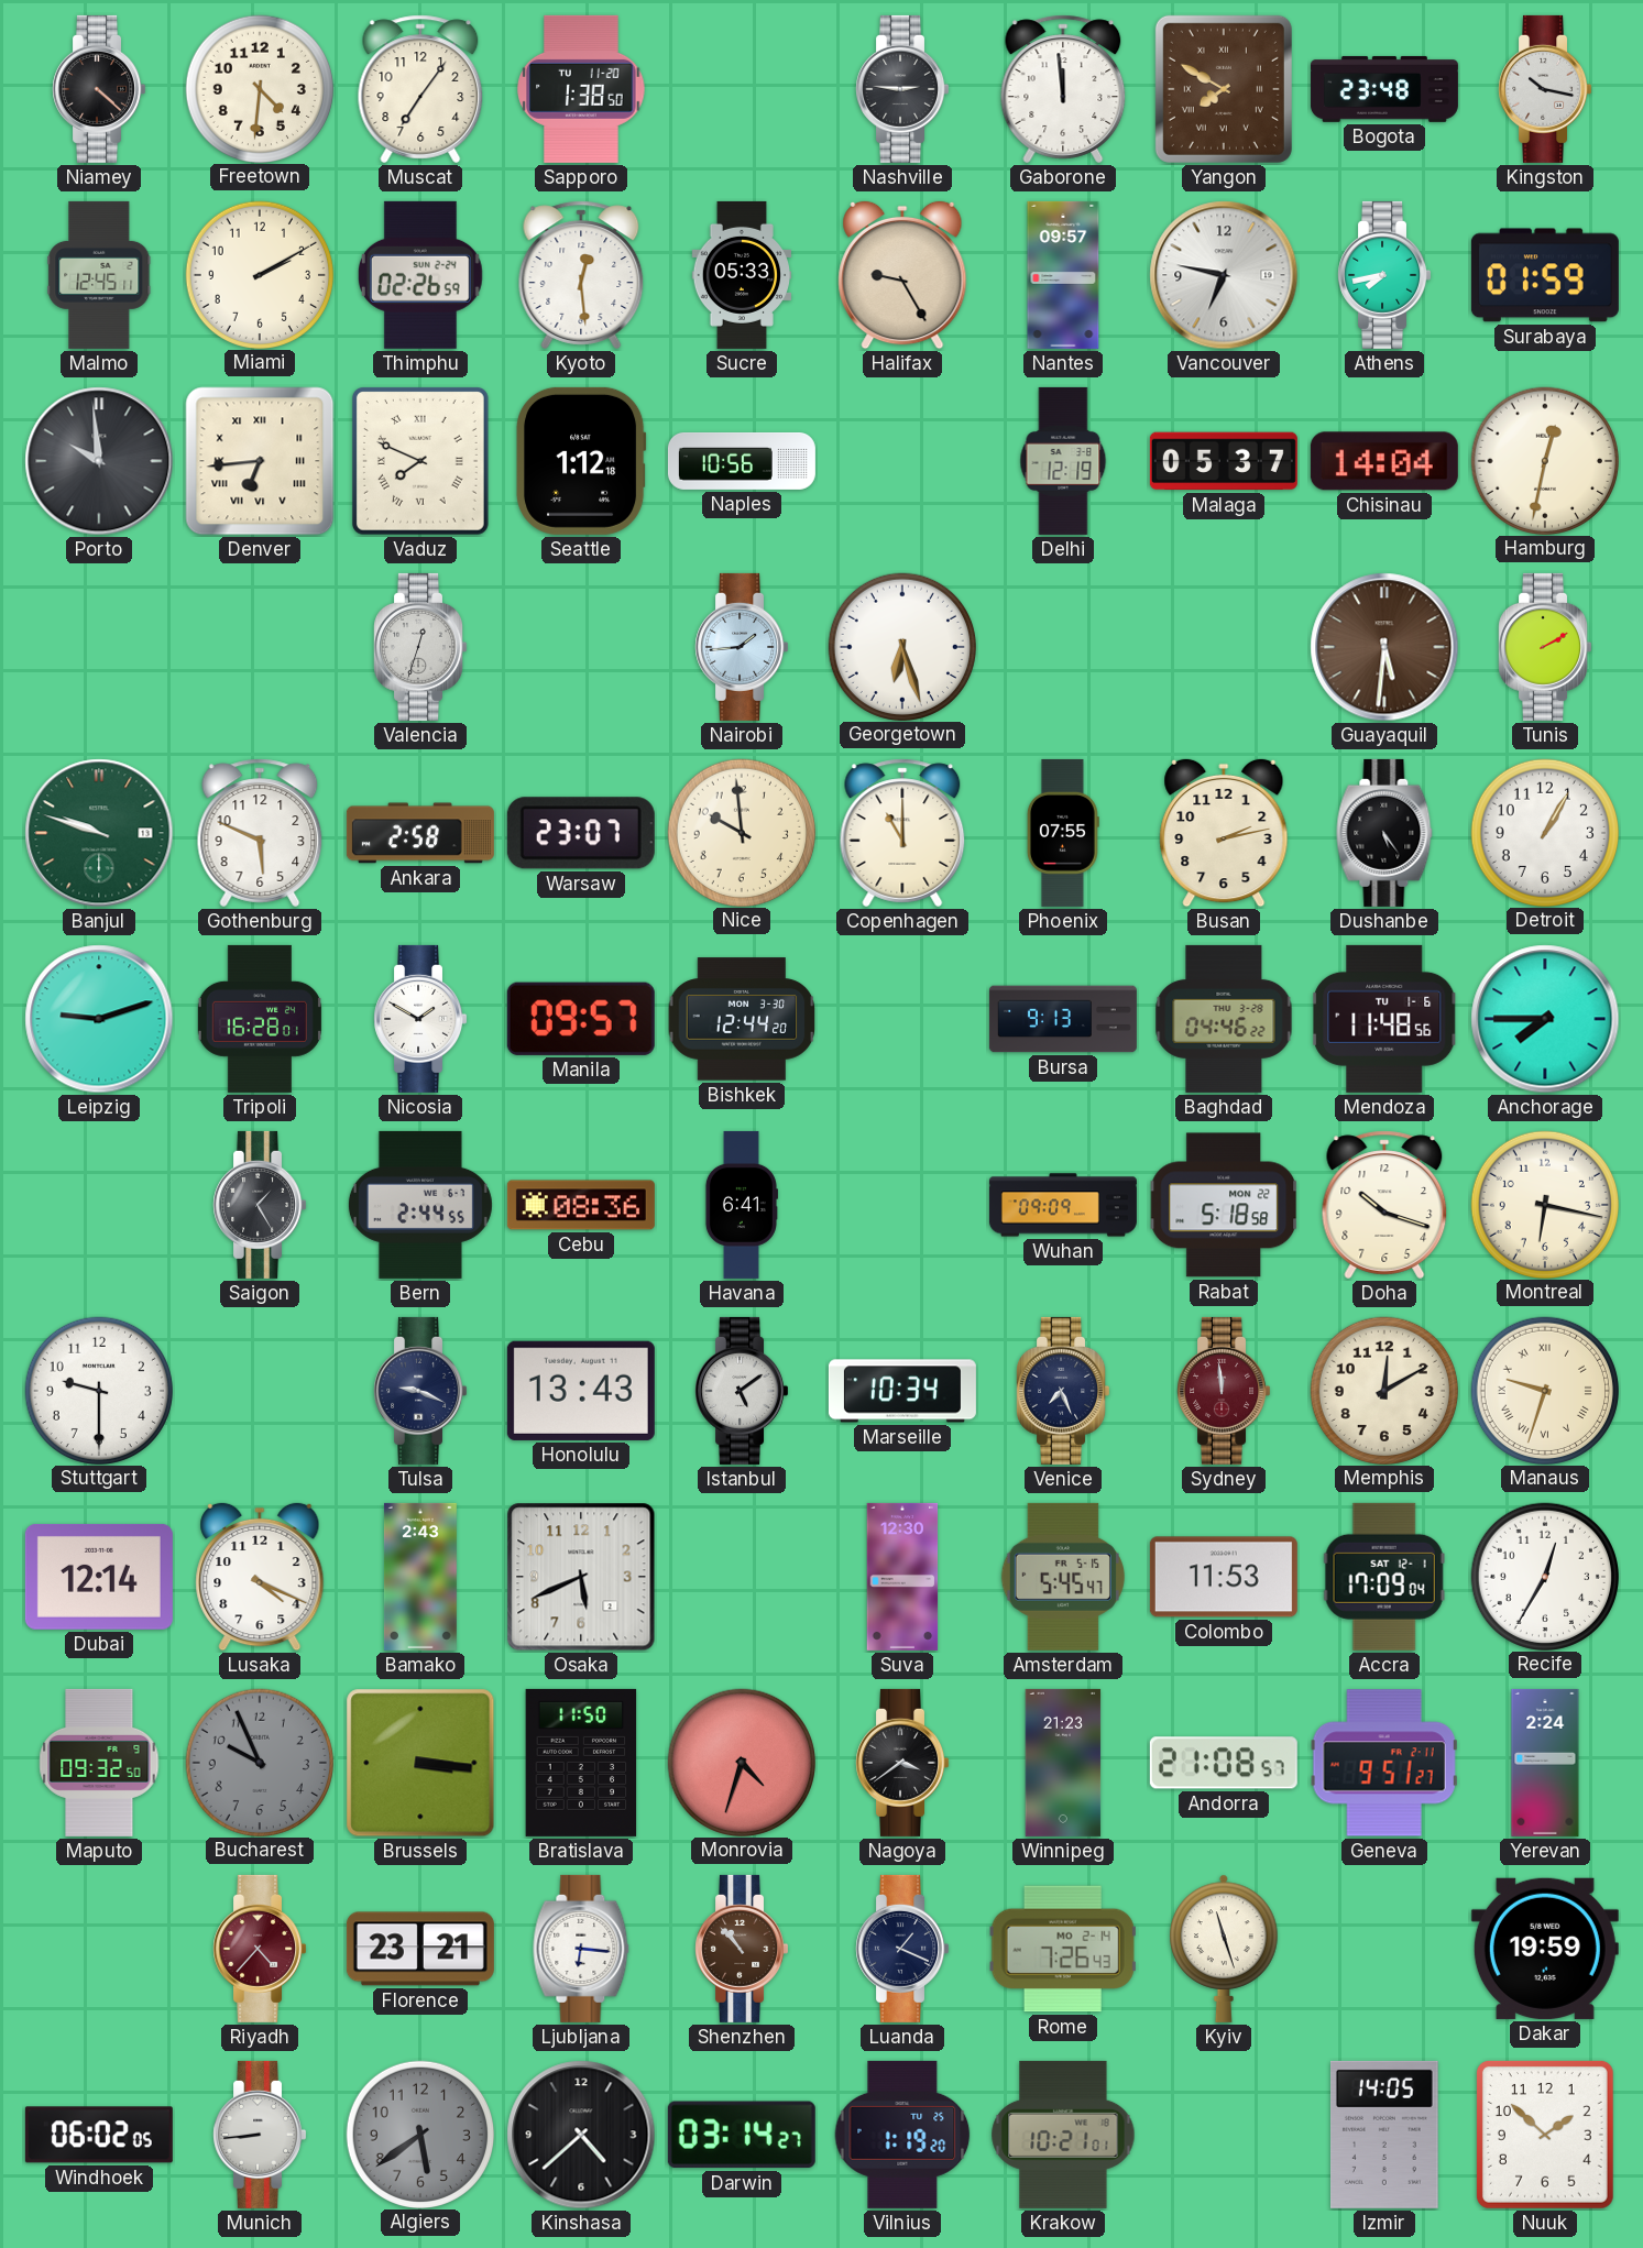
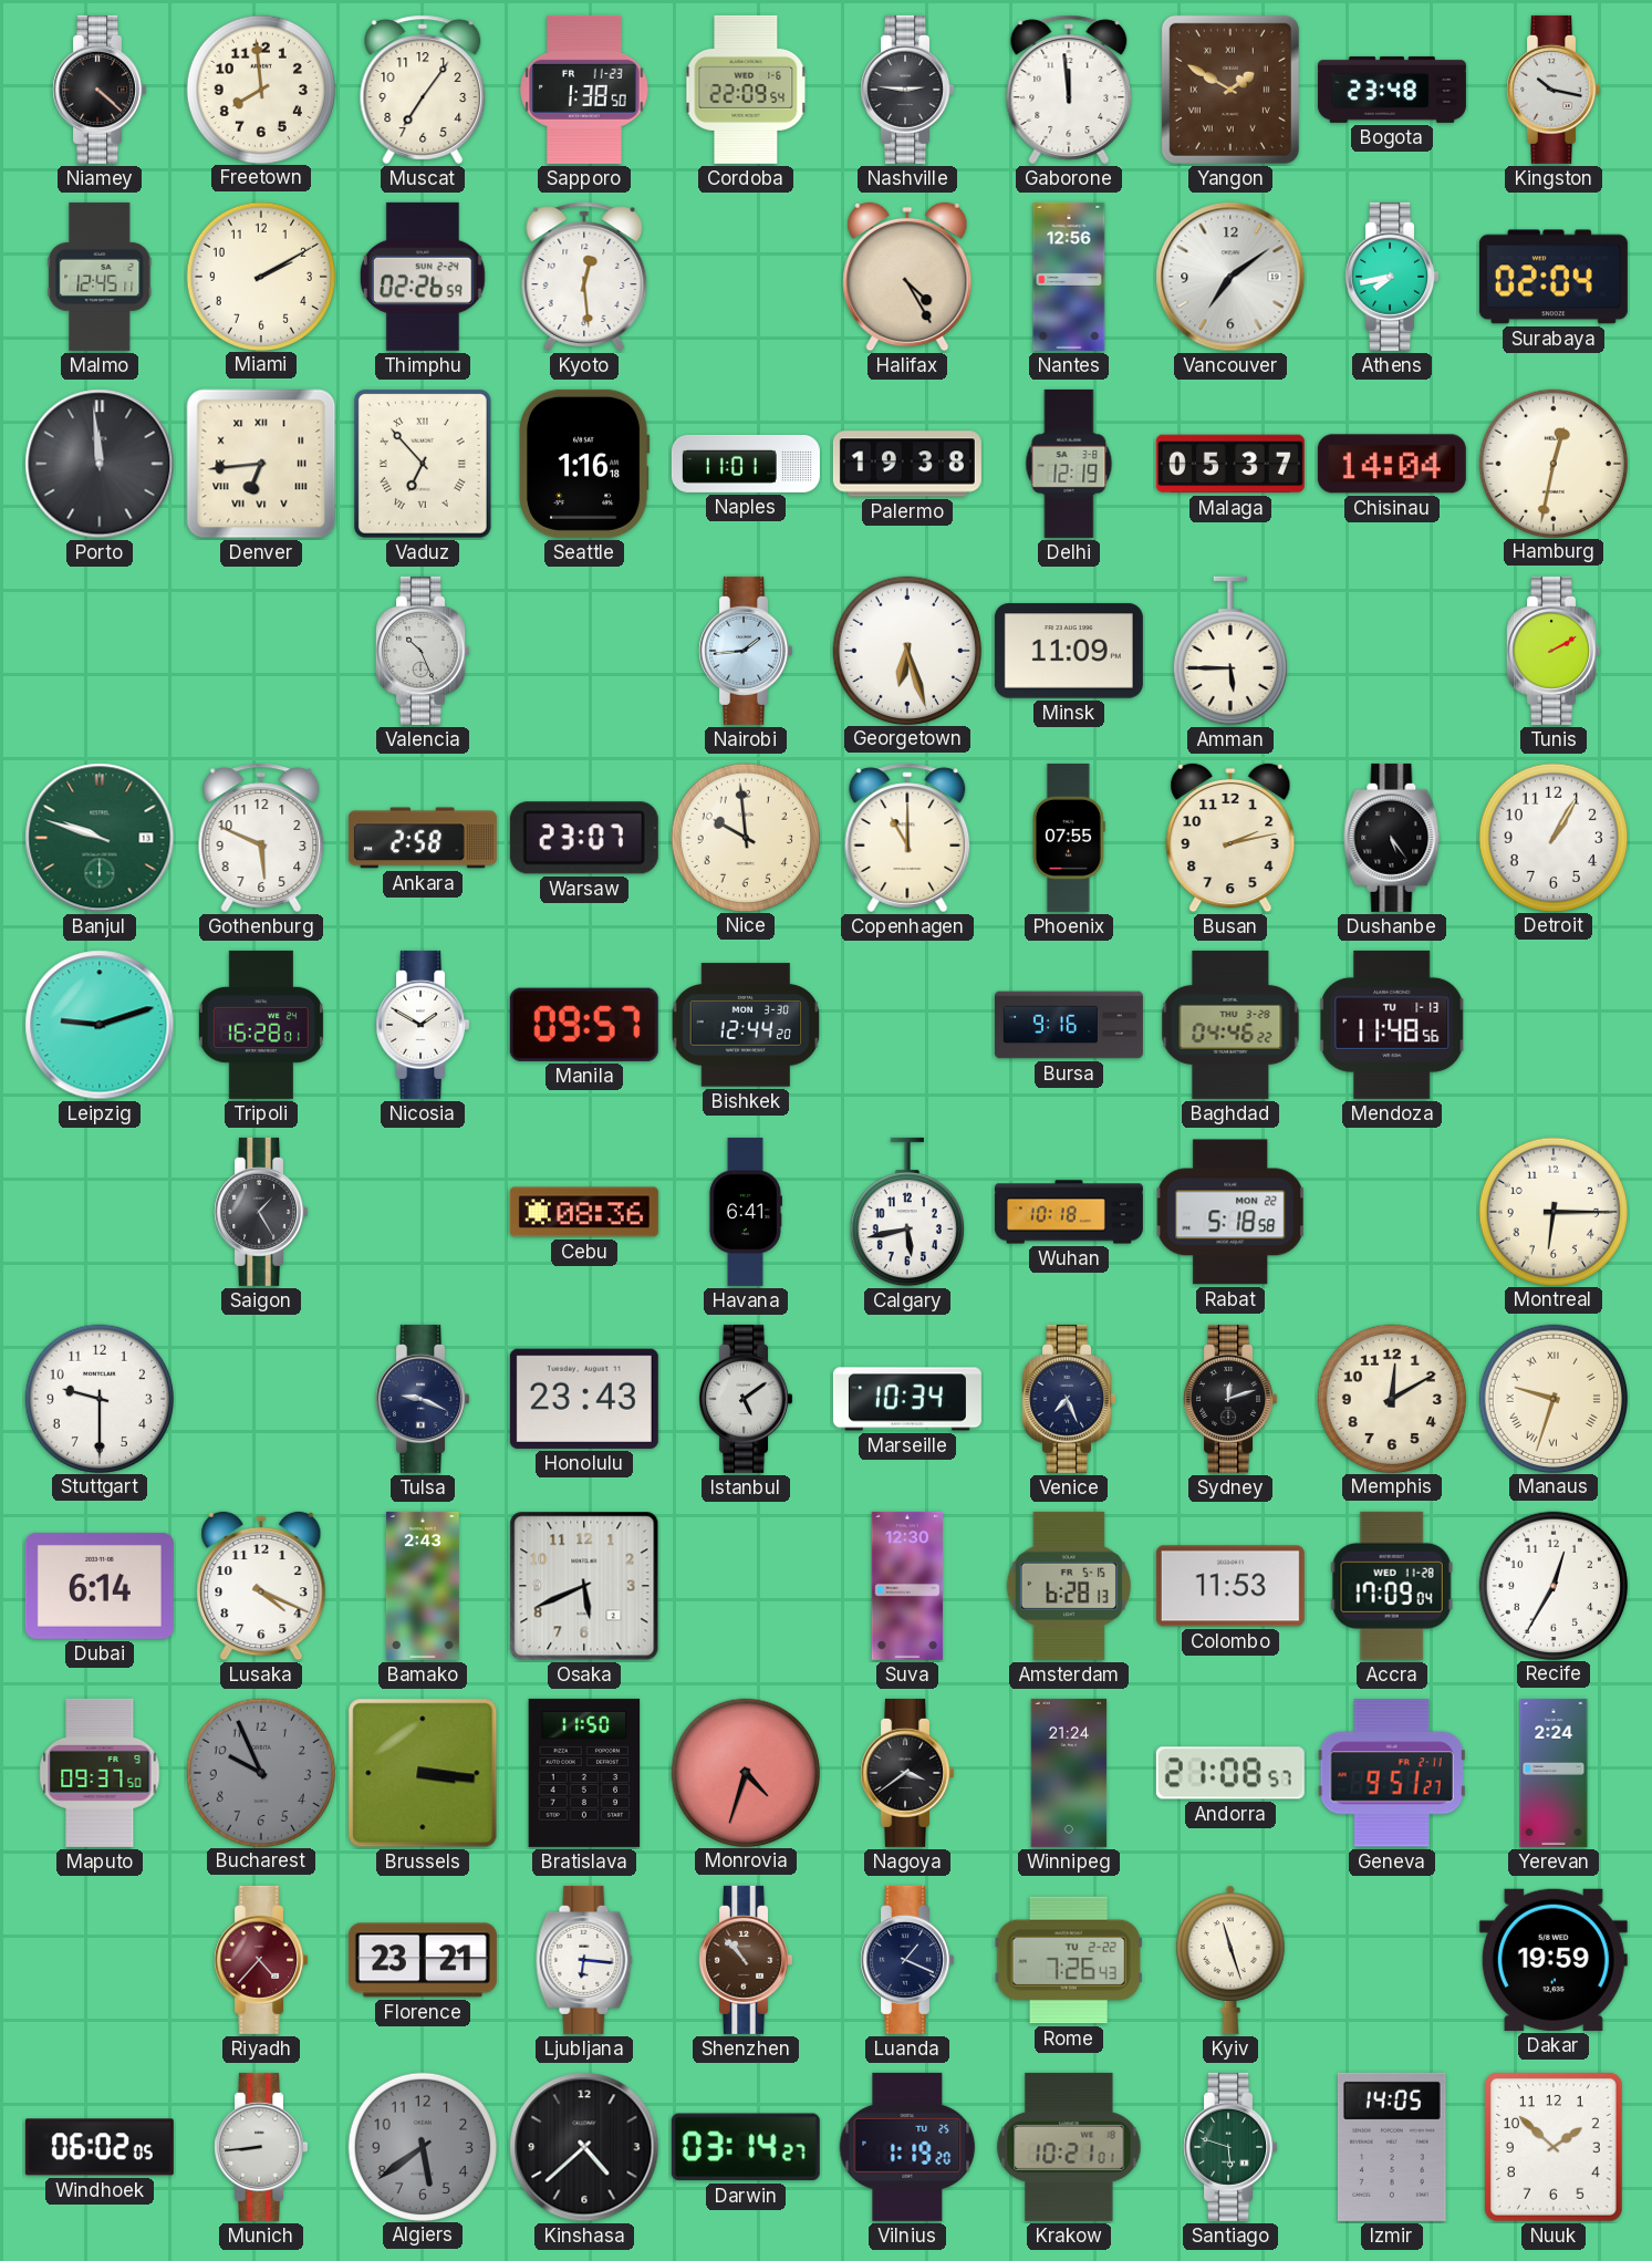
Freetown: 4:31 -> 7:59 (260, 89)
Sapporo date: TU 11-20 -> FR 11-23 (584, 90)
Cordoba: none -> 22:09 (746, 90)
Yangon: 7:50 -> 1:50 (1230, 90)
Sucre: 05:33 -> none (742, 275)
Halifax: 9:25 -> 4:25 (907, 277)
Nantes: 09:57 -> 12:56 (1069, 277)
Vancouver: 6:47 -> 7:09 (1230, 277)
Surabaya: 01:59 -> 02:04 (1554, 277)
Porto: 9:59 -> 11:59 (100, 464)
Vaduz: 7:49 -> 6:53 (423, 464)
Seattle: 1:12 -> 1:16 (584, 464)
Naples: 10:56 -> 11:01 (746, 464)
Palermo: none -> 19:38 (907, 464)
Valencia: 12:33 -> 10:26 (423, 651)
Minsk: none -> 11:09 (1069, 651)
Amman: none -> 5:45 (1230, 651)
Guayaquil: 5:31 -> none (1384, 647)
Bursa: 9:13 -> 9:16 (1069, 1025)
Mendoza date: TU 1-6 -> TU 1-13 (1392, 1025)
Anchorage: 7:45 -> none (1545, 1019)
Bern: 2:44 -> none (420, 1205)
Calgary: none -> 5:43 (907, 1212)
Wuhan: 09:09 -> 10:18 (1069, 1212)
Doha: 10:18 -> none (1384, 1205)
Montreal: 6:17 -> 6:15 (1552, 1211)
Honolulu: 13:43 -> 23:43 (584, 1399)
Sydney: 11:59 -> 12:12 (1230, 1399)
Sydney dial: burgundy -> black (1230, 1399)
Dubai: 12:14 -> 6:14 (100, 1586)
Amsterdam: 5:45 -> 6:28 (1069, 1586)
Accra date: SAT 12-1 -> WED 11-28 (1392, 1586)
Maputo: 09:32 -> 09:37 (100, 1773)
Winnipeg: 21:23 -> 21:24 (1069, 1773)
Rome date: MO 2-14 -> TU 2-22 (1069, 1960)
Santiago: none -> 5:48 (1230, 2147)
